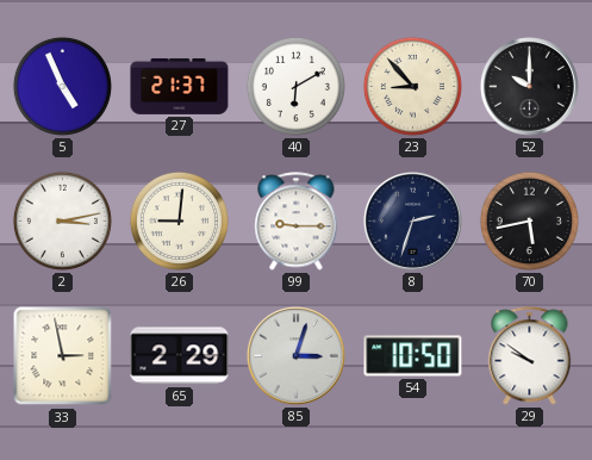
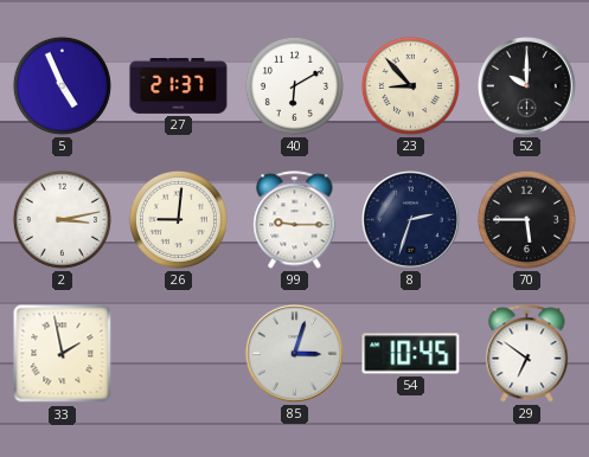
70: 5:43 -> 5:45 (526, 219)
33: 2:58 -> 1:58 (63, 354)
65: 2:29 -> none (180, 356)
54: 10:50 -> 10:45 (411, 354)
29: 9:51 -> 6:51 (527, 354)
